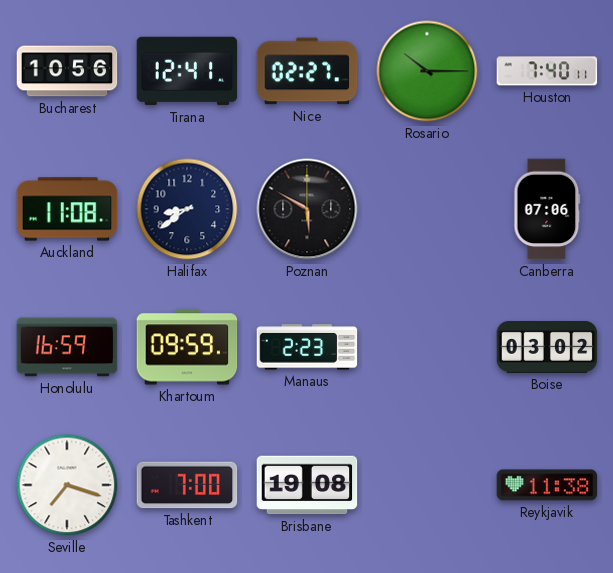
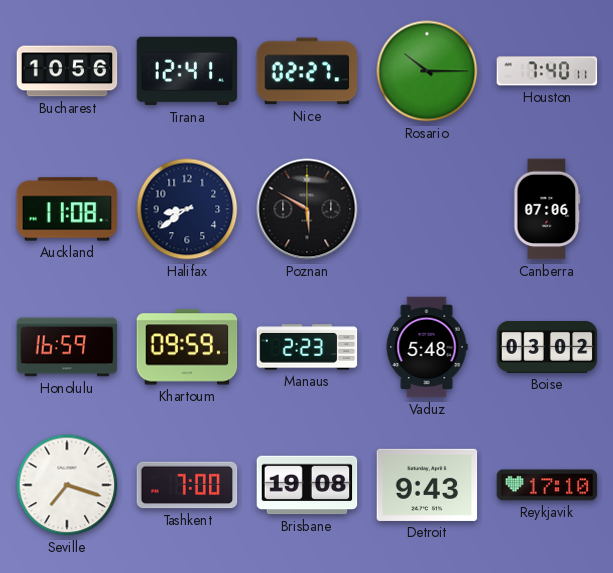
Vaduz: none -> 5:48 (427, 347)
Detroit: none -> 9:43 (427, 485)
Reykjavik: 11:38 -> 17:10 (547, 485)
